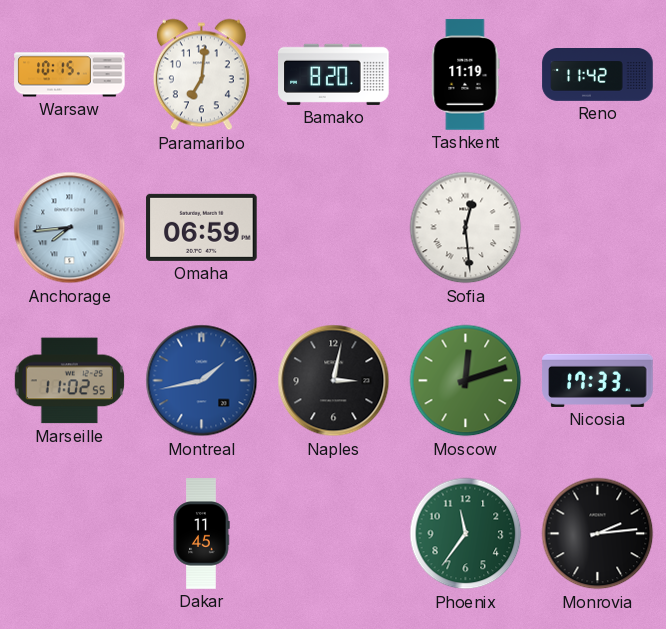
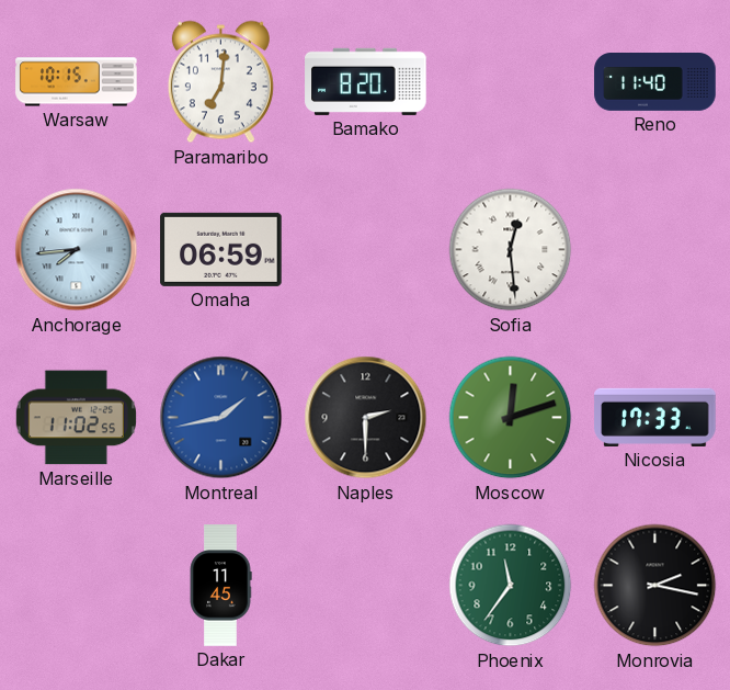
Tashkent: 11:19 -> none (466, 75)
Reno: 11:42 -> 11:40 (655, 82)
Naples: 3:02 -> 2:30 (366, 418)
Monrovia: 2:14 -> 2:17 (655, 586)
